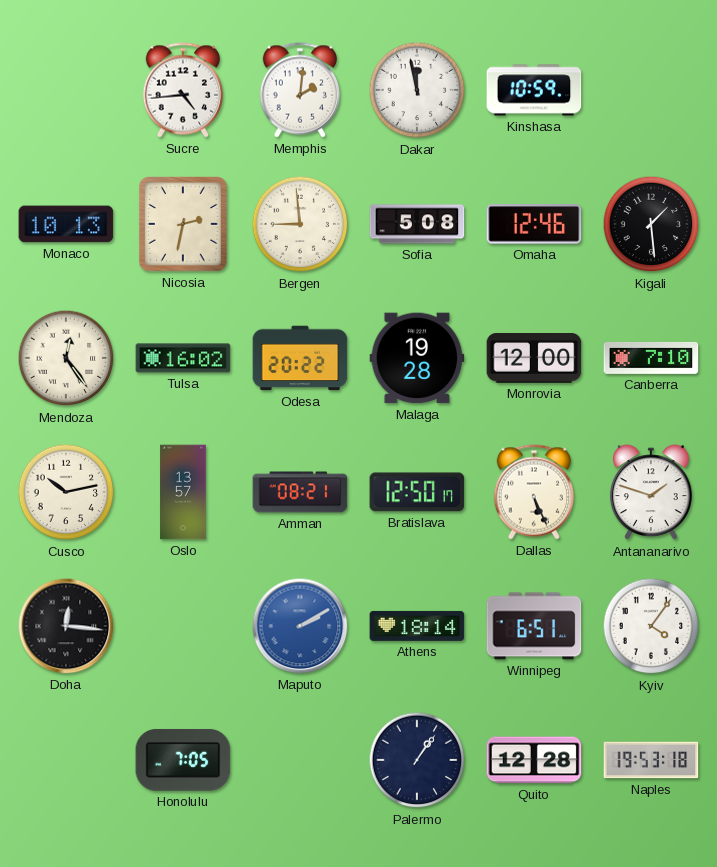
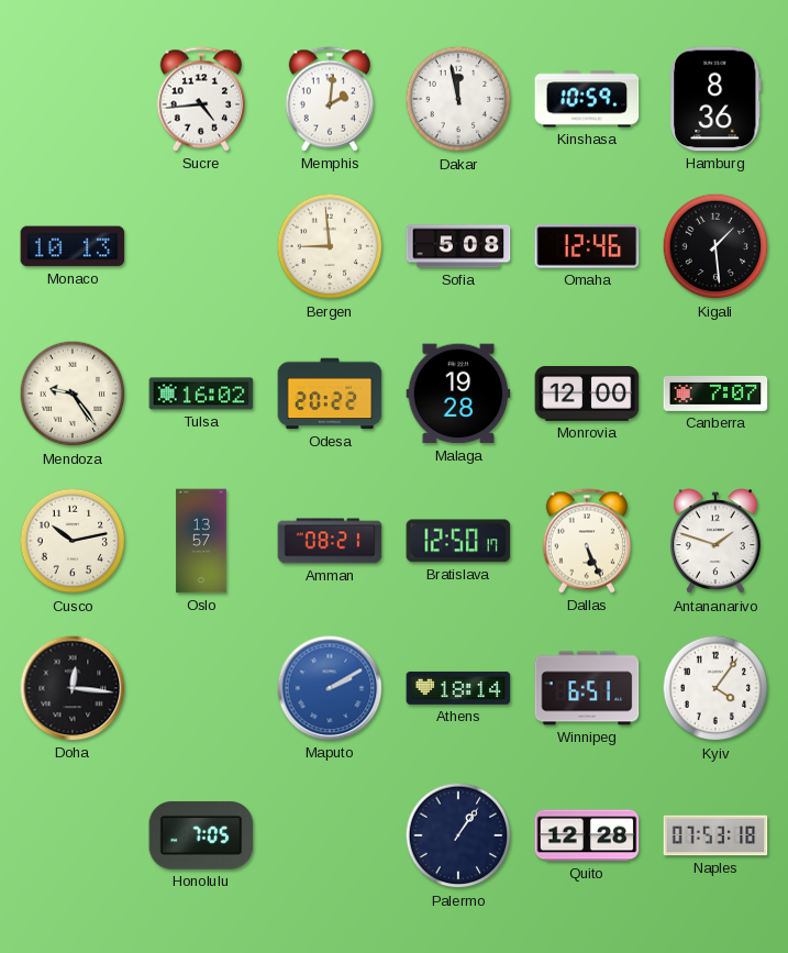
Hamburg: none -> 8:36 (715, 99)
Nicosia: 2:32 -> none (183, 225)
Mendoza: 12:24 -> 9:24 (73, 394)
Canberra: 7:10 -> 7:07 (715, 394)
Naples: 19:53 -> 07:53 (715, 835)
